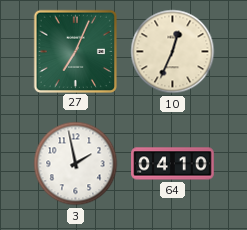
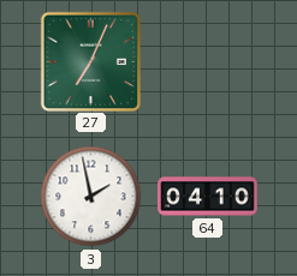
10: 12:34 -> none (173, 52)
